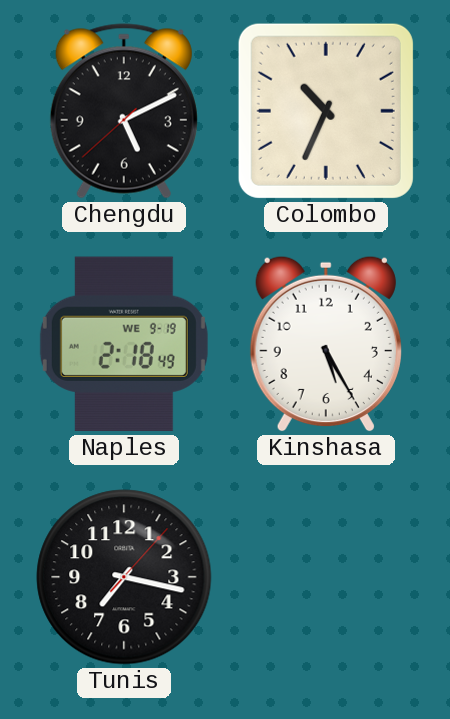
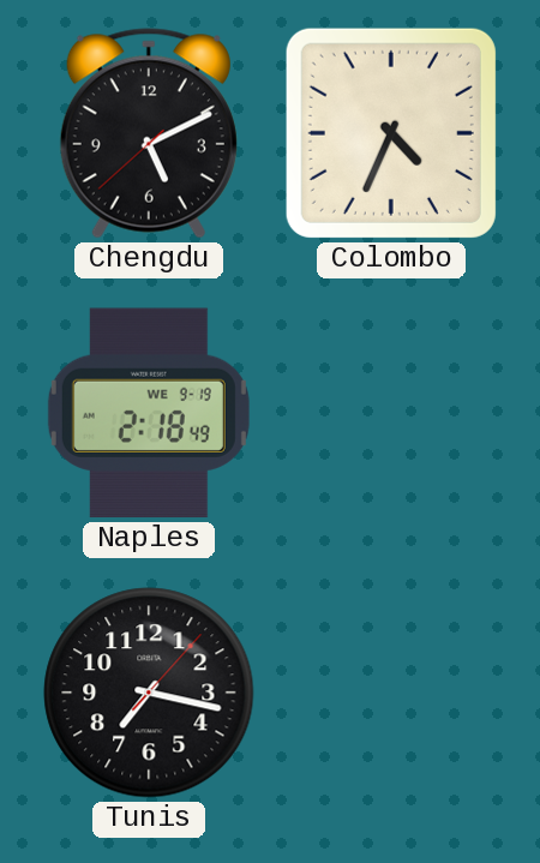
Colombo: 10:34 -> 4:34 (391, 133)
Kinshasa: 5:25 -> none (326, 344)
